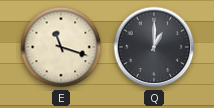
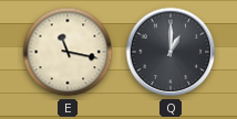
E: 11:18 -> 11:17 (68, 52)
